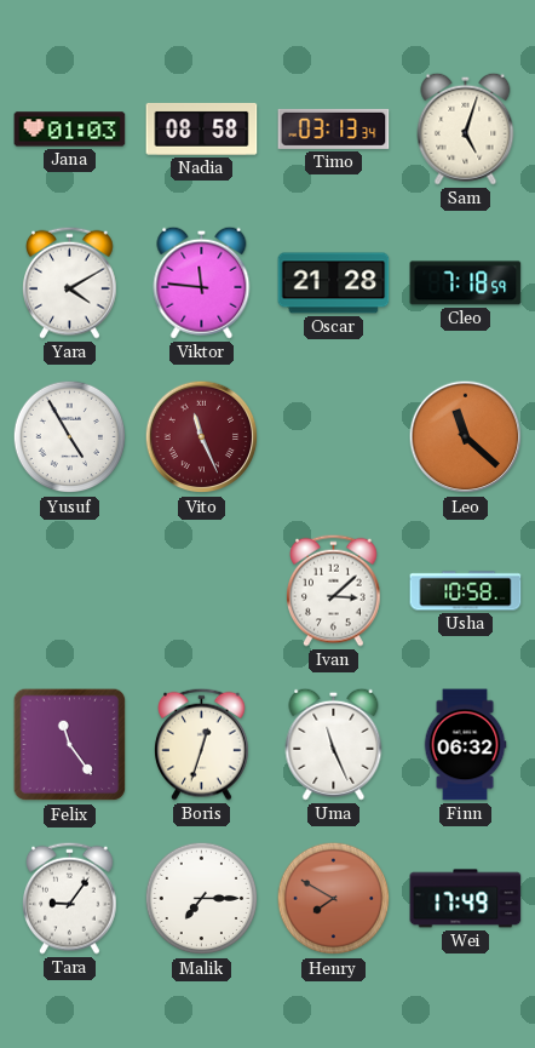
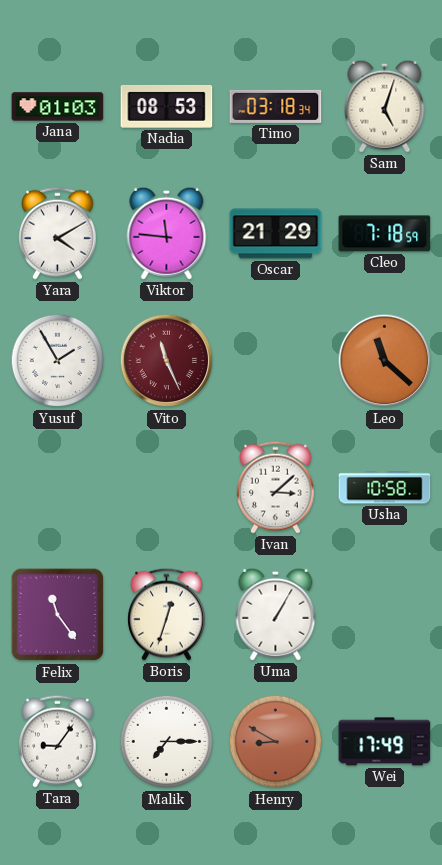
Nadia: 08:58 -> 08:53 (167, 106)
Timo: 03:13 -> 03:18 (276, 106)
Oscar: 21:28 -> 21:29 (276, 234)
Yusuf: 4:55 -> 1:55 (58, 361)
Uma: 11:26 -> 1:05 (276, 614)
Finn: 06:32 -> none (465, 745)
Henry: 7:50 -> 8:50 (276, 742)
